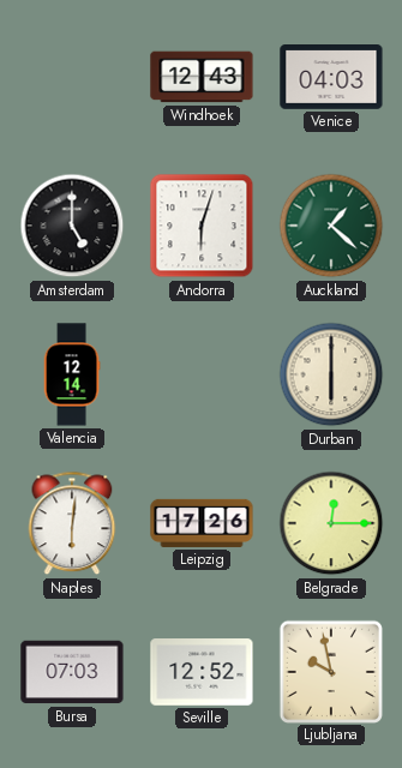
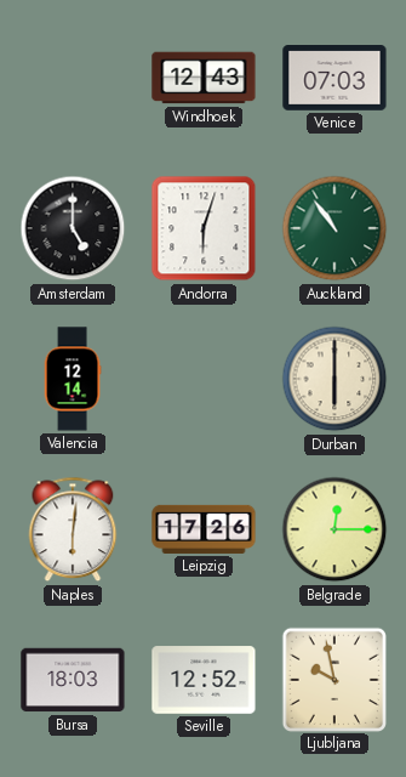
Venice: 04:03 -> 07:03 (334, 79)
Auckland: 1:22 -> 10:54 (334, 228)
Bursa: 07:03 -> 18:03 (73, 680)
